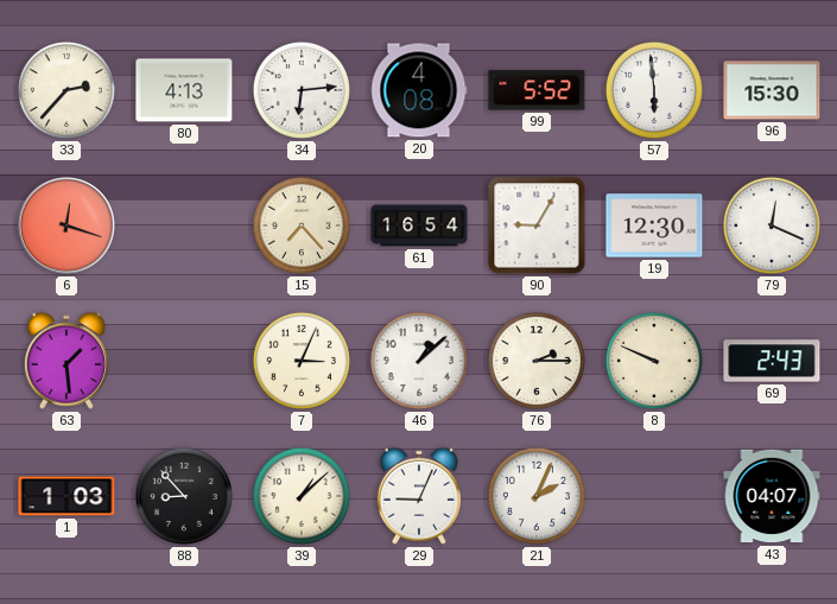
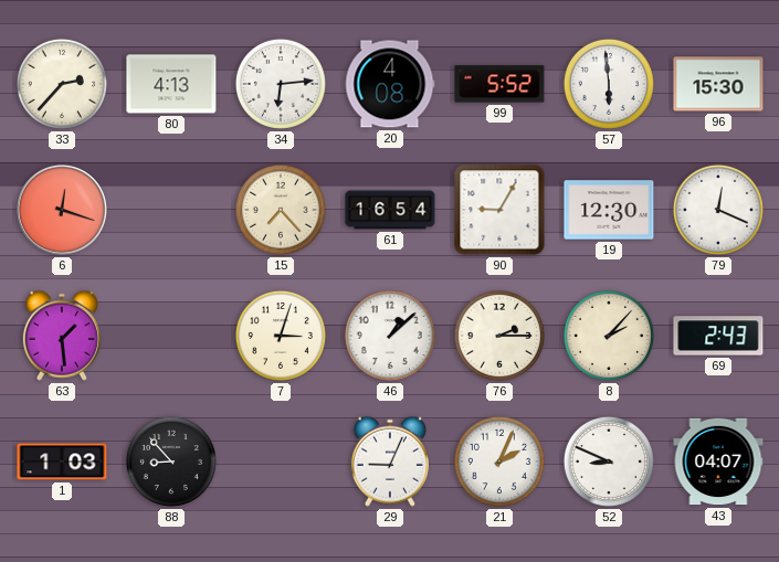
7: 3:04 -> 3:03 (281, 336)
8: 9:49 -> 2:07 (609, 336)
39: 1:08 -> none (302, 496)
52: none -> 8:49 (609, 462)
